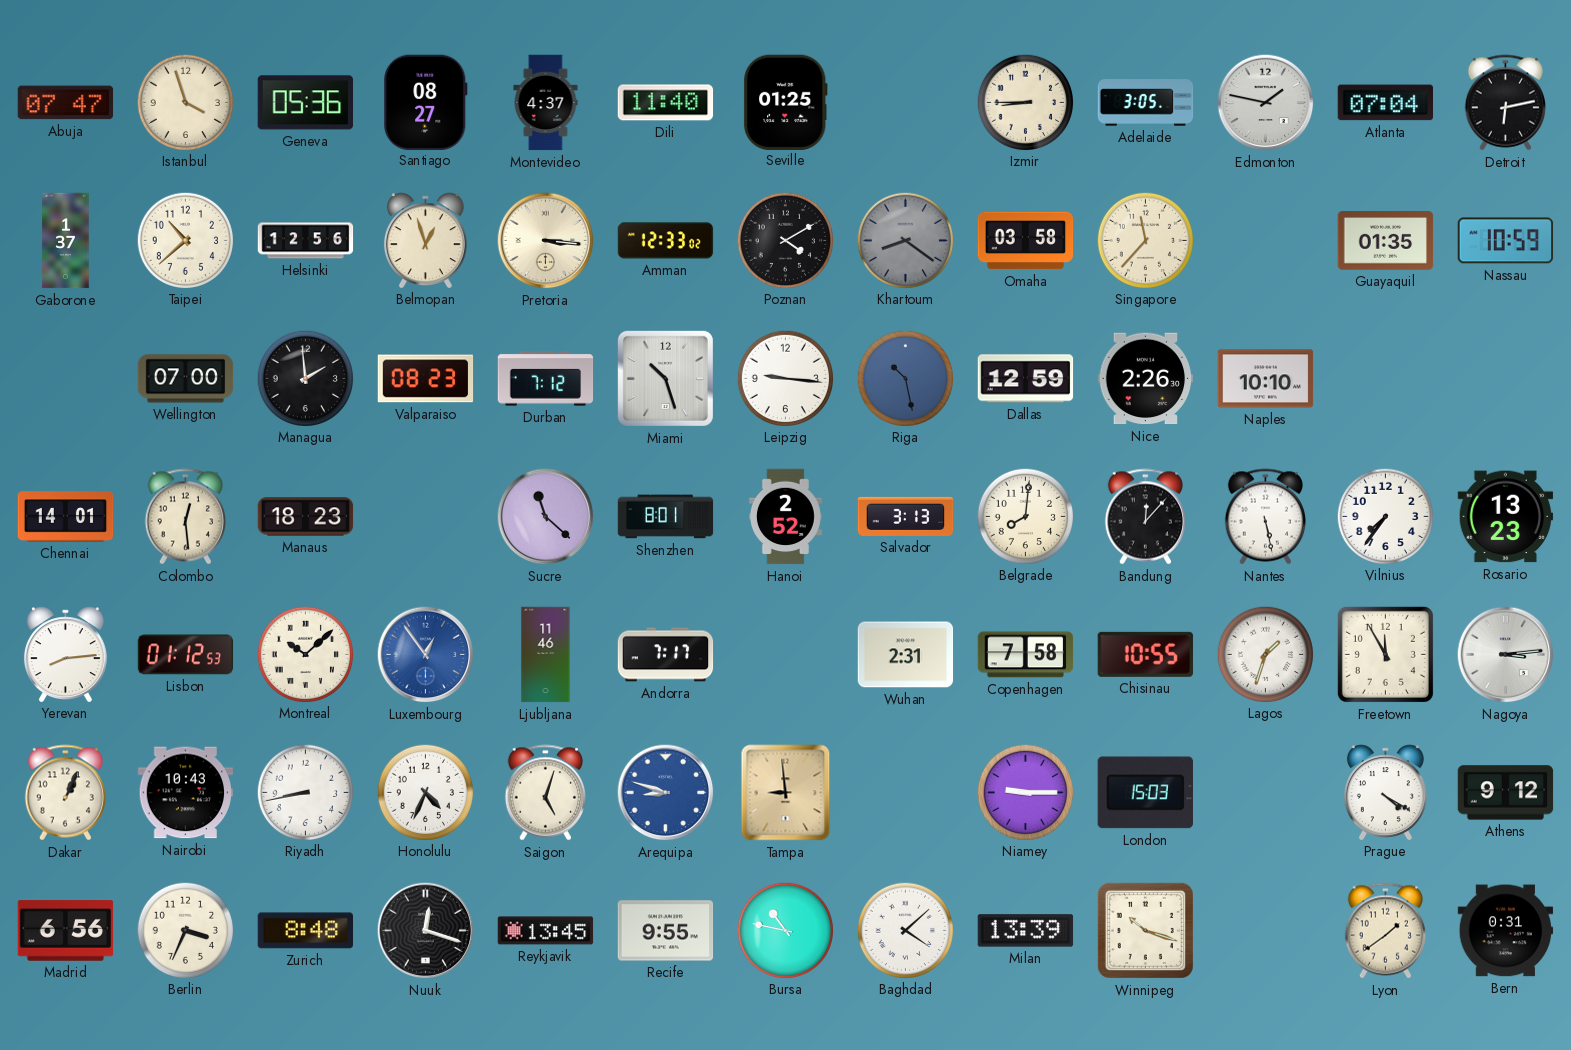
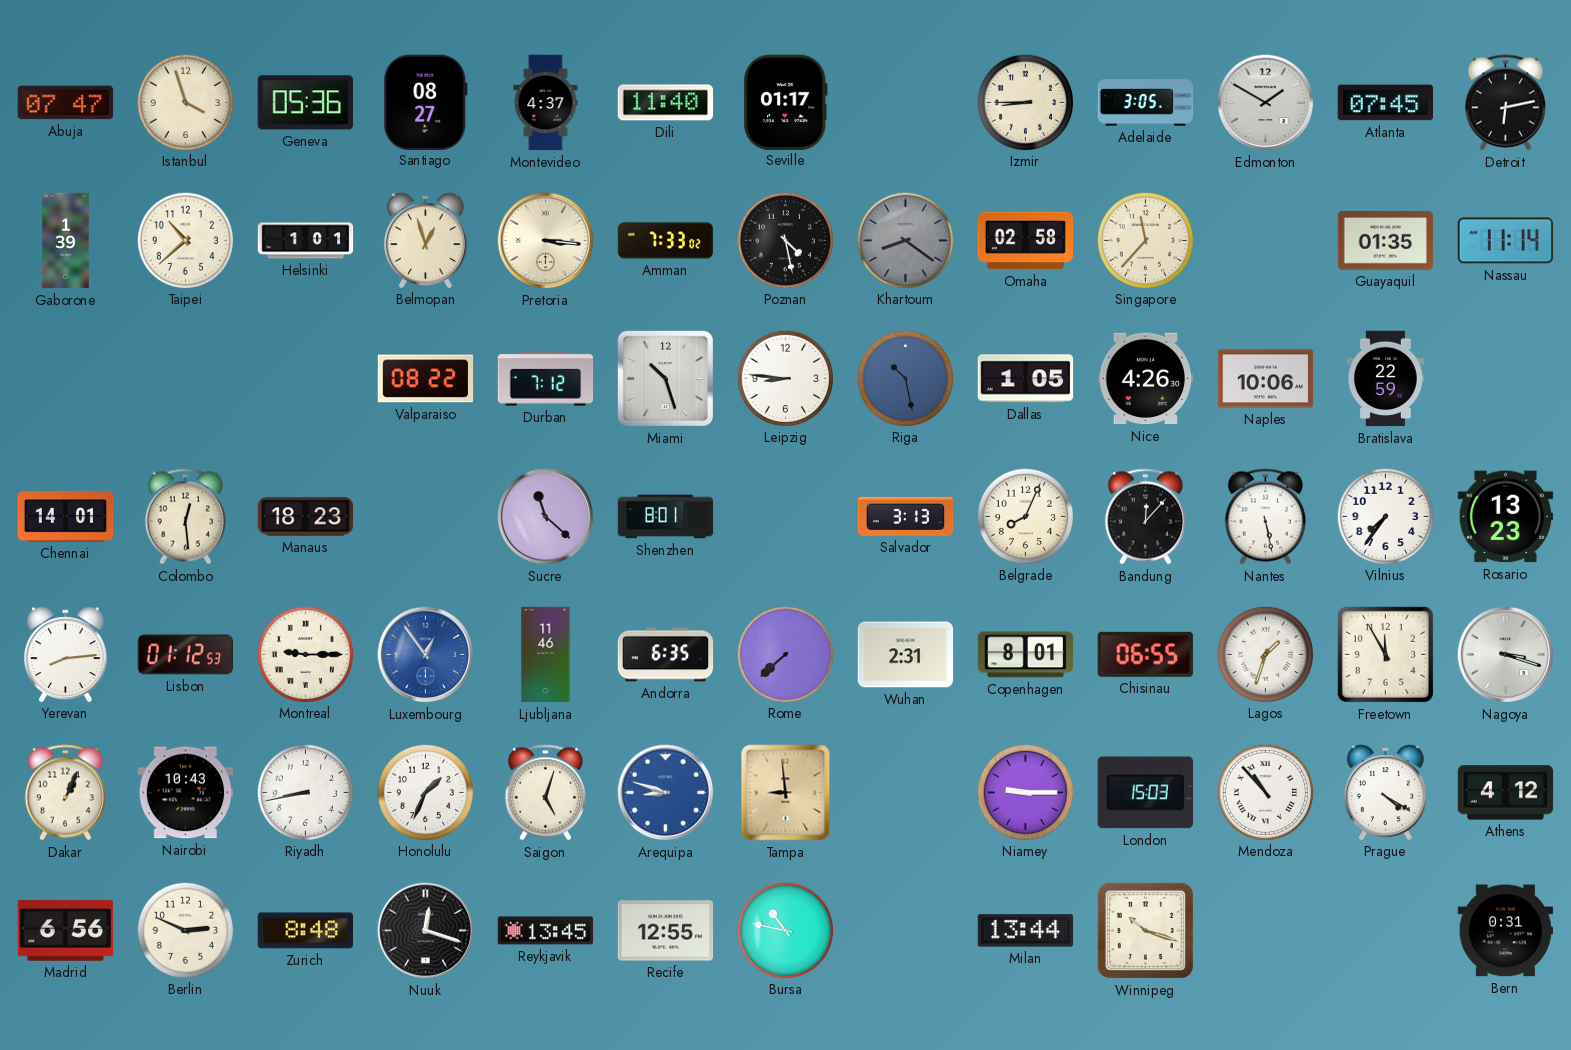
Seville: 01:25 -> 01:17 (785, 102)
Edmonton: 1:47 -> 1:50 (1266, 103)
Atlanta: 07:04 -> 07:45 (1386, 103)
Gaborone: 1:37 -> 1:39 (66, 241)
Helsinki: 12:56 -> 1:01 (306, 241)
Amman: 12:33 -> 7:33 (666, 241)
Poznan: 4:10 -> 4:28 (785, 240)
Omaha: 03:58 -> 02:58 (1026, 241)
Nassau: 10:59 -> 11:14 (1506, 241)
Wellington: 07:00 -> none (186, 379)
Managua: 1:59 -> none (305, 378)
Valparaiso: 08:23 -> 08:22 (426, 379)
Leipzig: 9:16 -> 8:46 (785, 378)
Dallas: 12:59 -> 1:05 (1026, 379)
Nice: 2:26 -> 4:26 (1146, 379)
Naples: 10:10 -> 10:06 (1266, 379)
Bratislava: none -> 22:59 (1385, 379)
Hanoi: 2:52 -> none (785, 517)
Belgrade: 8:01 -> 8:04 (1025, 516)
Montreal: 10:08 -> 9:15 (305, 654)
Andorra: 7:17 -> 6:35 (666, 655)
Rome: none -> 7:38 (785, 654)
Copenhagen: 7:58 -> 8:01 (1026, 655)
Chisinau: 10:55 -> 06:55 (1145, 654)
Nagoya: 3:14 -> 3:18 (1506, 655)
Honolulu: 4:34 -> 1:34 (425, 792)
Mendoza: none -> 10:53 (1265, 792)
Athens: 9:12 -> 4:12 (1506, 793)
Berlin: 3:34 -> 2:49 (185, 930)
Recife: 9:55 -> 12:55 (666, 931)
Baghdad: 4:08 -> none (905, 930)
Milan: 13:39 -> 13:44 (1026, 931)
Lyon: 1:39 -> none (1385, 931)
